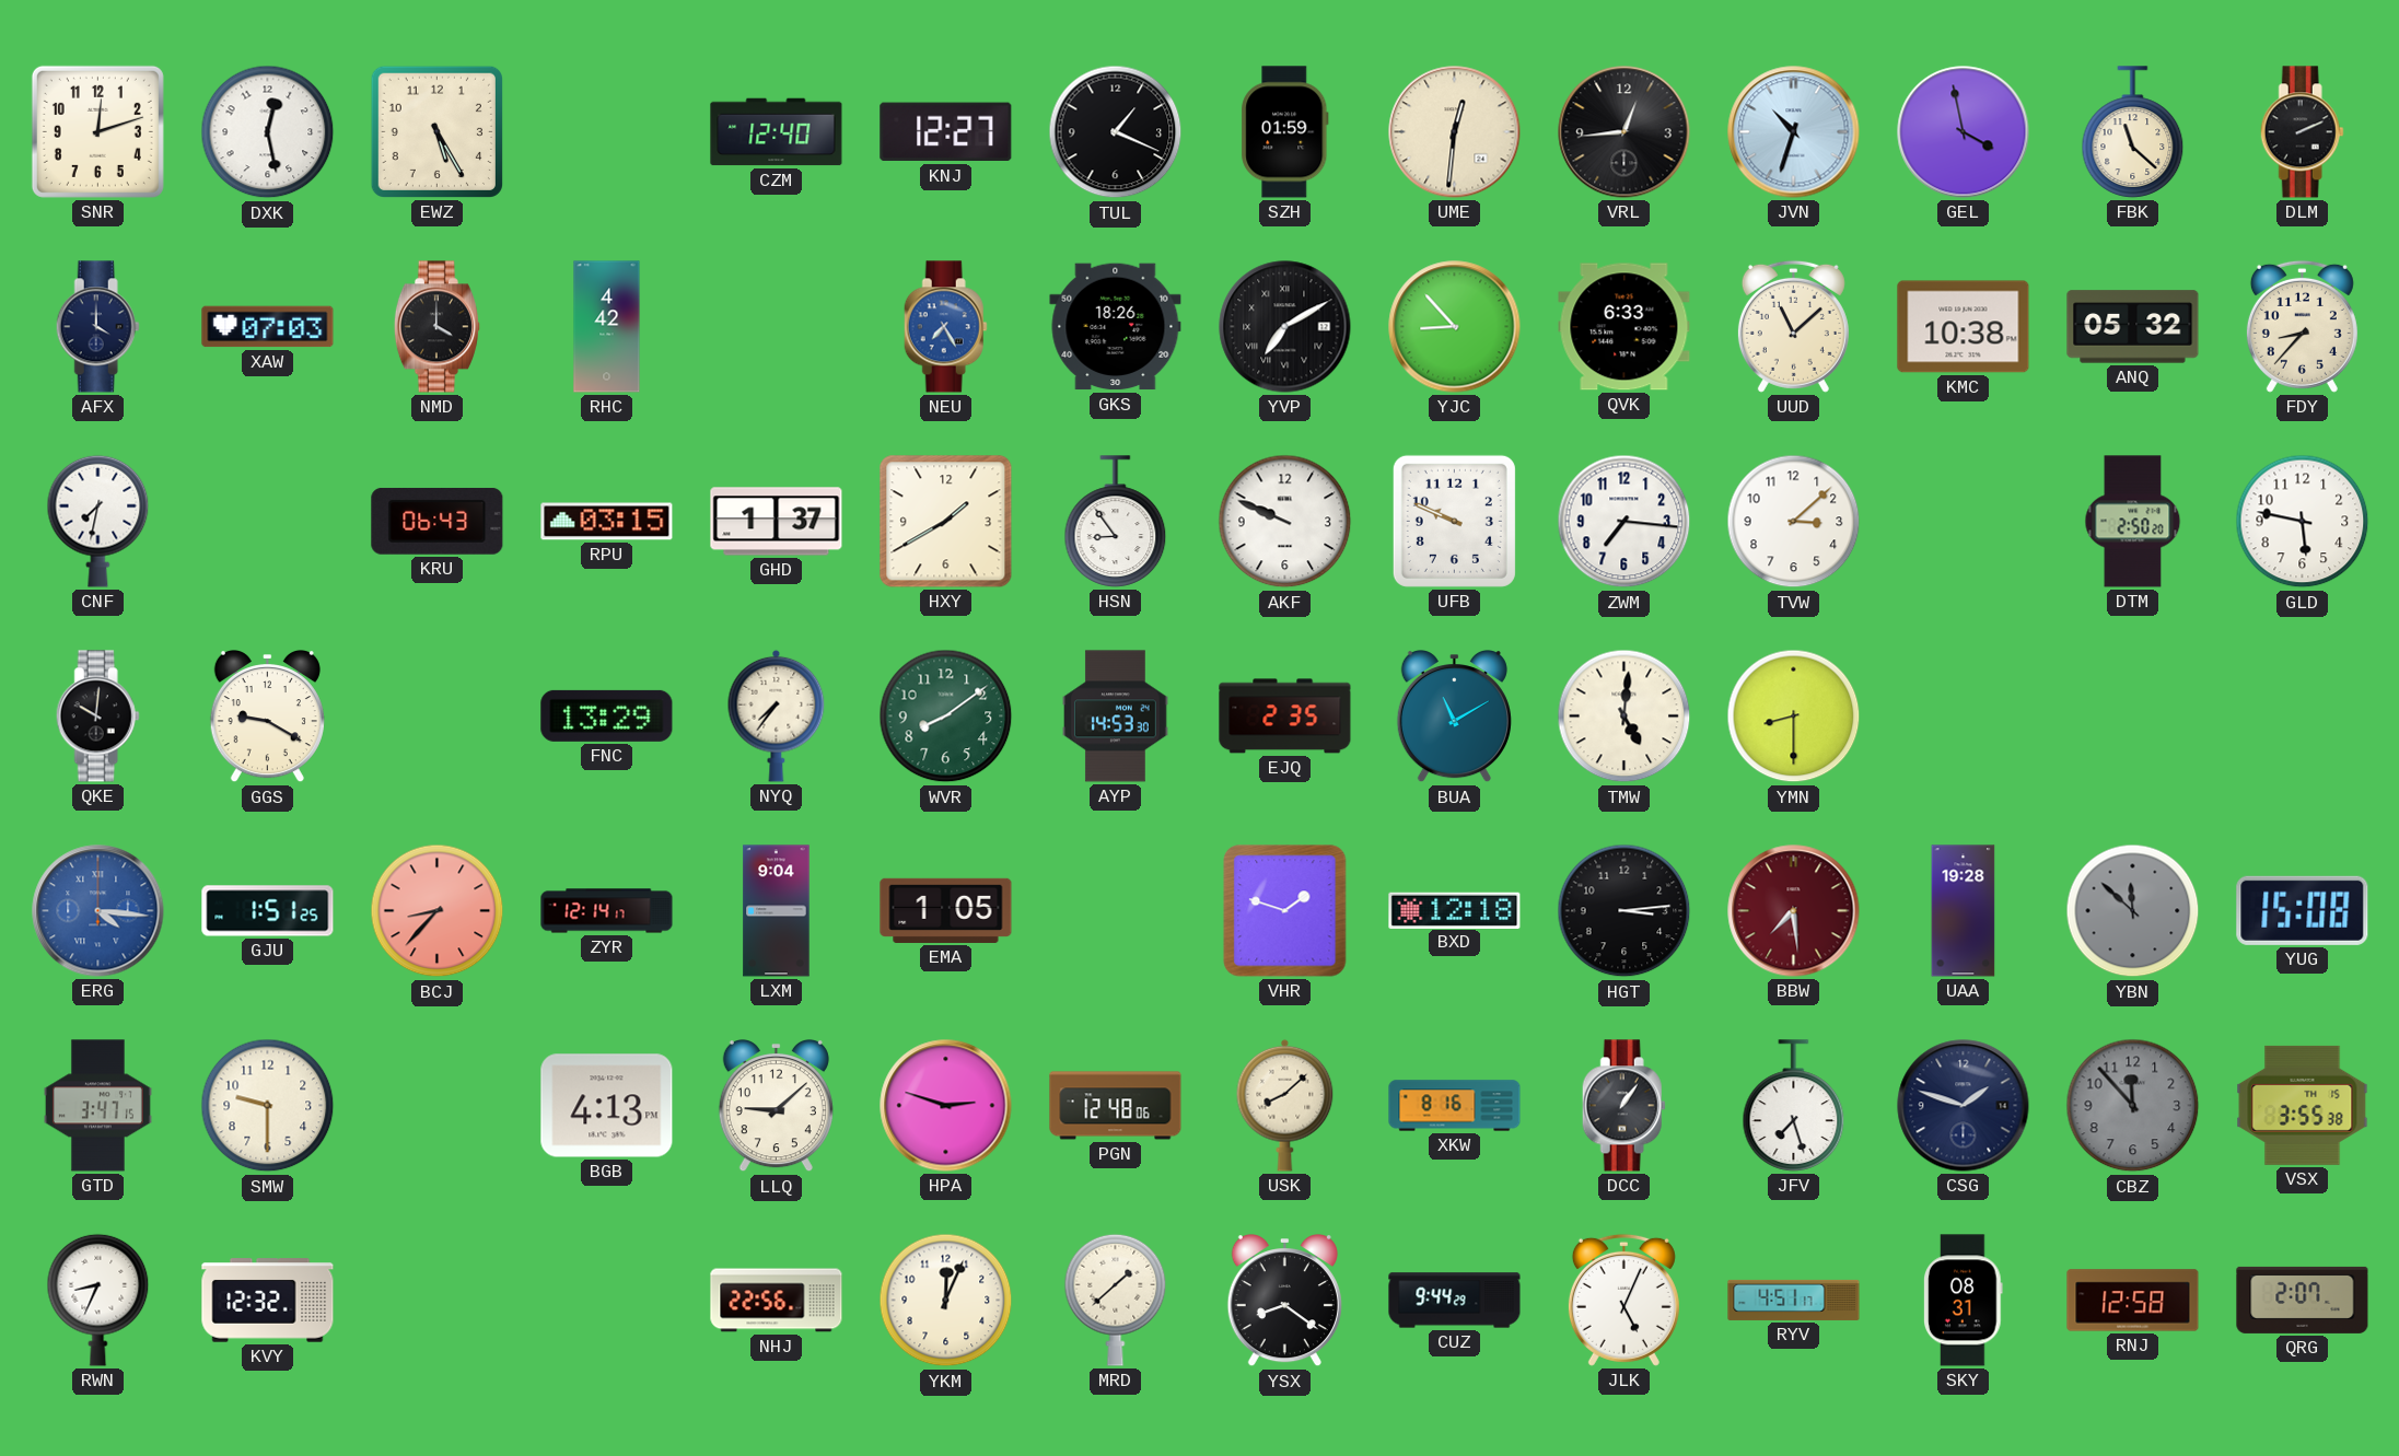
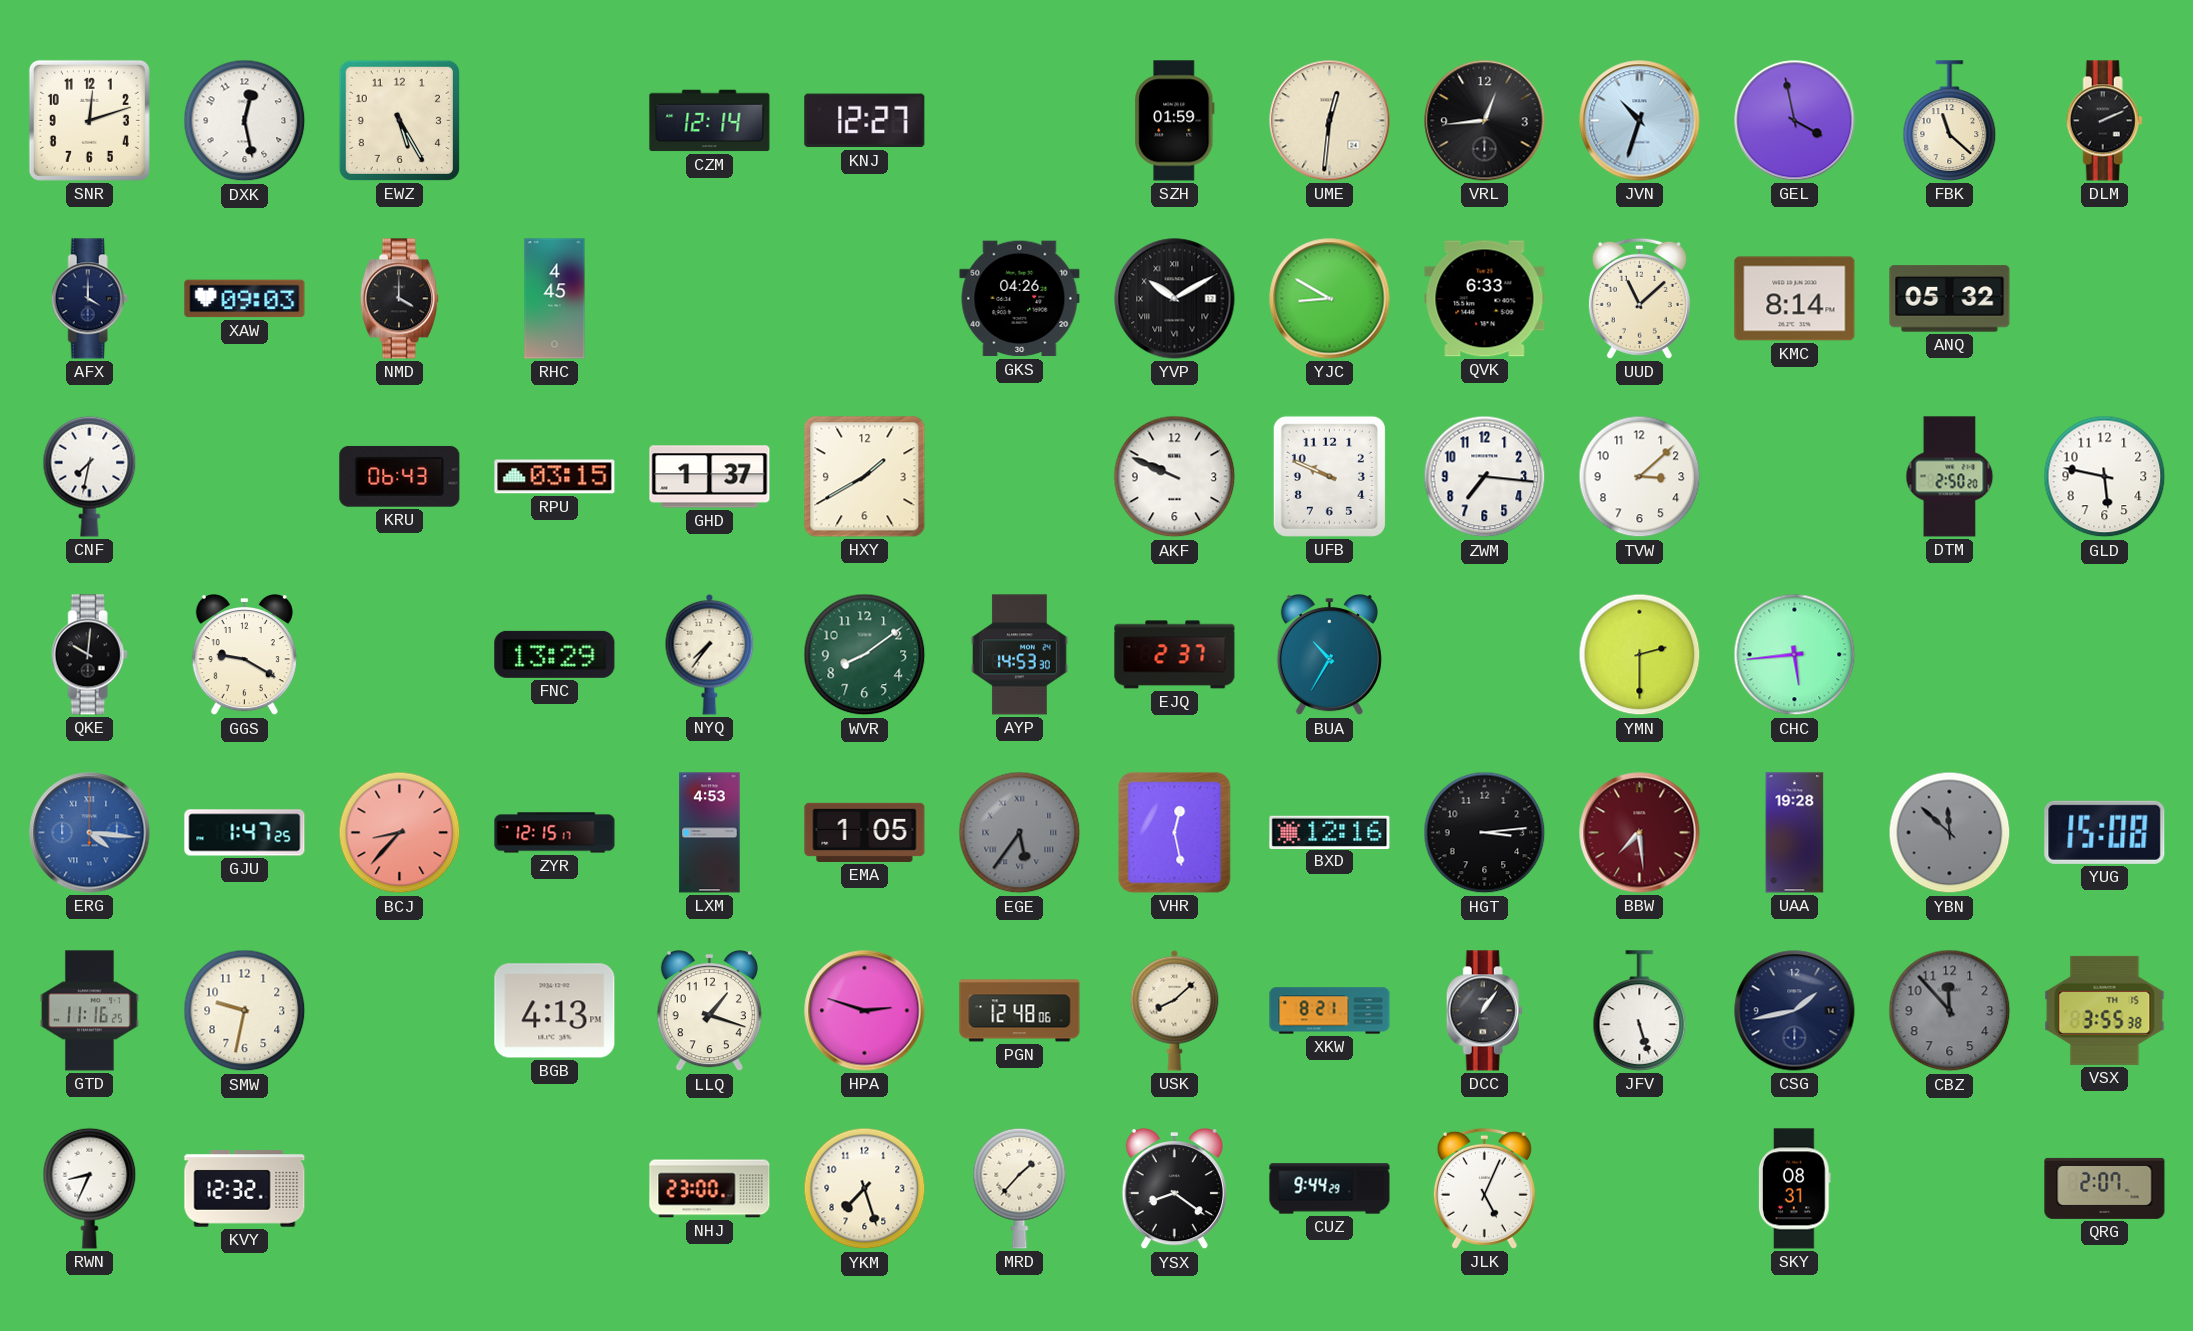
CZM: 12:40 -> 12:14 (710, 121)
TUL: 1:19 -> none (1116, 132)
XAW: 07:03 -> 09:03 (245, 299)
RHC: 4:42 -> 4:45 (555, 299)
NEU: 7:25 -> none (945, 327)
GKS: 18:26 -> 04:26 (1020, 299)
YVP: 7:10 -> 10:10 (1175, 299)
YJC: 8:53 -> 8:50 (1330, 299)
KMC: 10:38 -> 8:14 (1795, 299)
FDY: 8:37 -> none (2302, 326)
HSN: 8:54 -> none (1116, 522)
EJQ: 2:35 -> 2:37 (1175, 655)
BUA: 11:10 -> 10:35 (1329, 656)
TMW: 5:01 -> none (1624, 717)
YMN: 8:30 -> 2:30 (1640, 655)
CHC: none -> 5:44 (1795, 655)
GJU: 1:51 -> 1:47 (245, 833)
ZYR: 12:14 -> 12:15 (555, 833)
LXM: 9:04 -> 4:53 (710, 833)
EGE: none -> 5:36 (1020, 833)
VHR: 1:48 -> 12:28 (1175, 833)
BXD: 12:18 -> 12:16 (1330, 832)
GTD: 3:47 -> 11:16 (89, 1011)
SMW: 9:30 -> 9:32 (245, 1011)
LLQ: 9:08 -> 1:18 (709, 1012)
XKW: 8:16 -> 8:21 (1330, 1011)
JFV: 7:27 -> 5:27 (1640, 1011)
CSG: 1:48 -> 1:43 (1795, 1011)
NHJ: 22:56 -> 23:00 (710, 1189)
YKM: 12:04 -> 7:27 (865, 1189)
MRD: 1:38 -> 1:37 (1020, 1188)
RYV: 4:51 -> none (1794, 1300)
RNJ: 12:58 -> none (2133, 1301)
